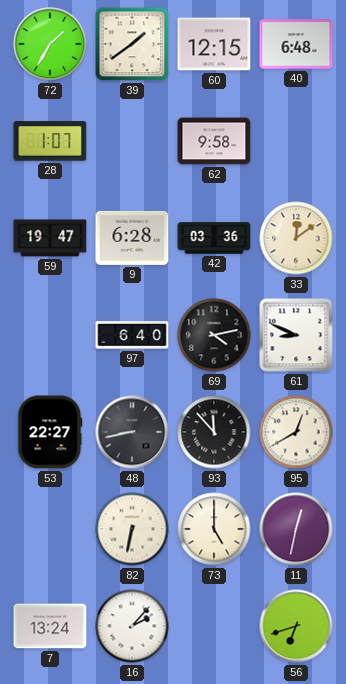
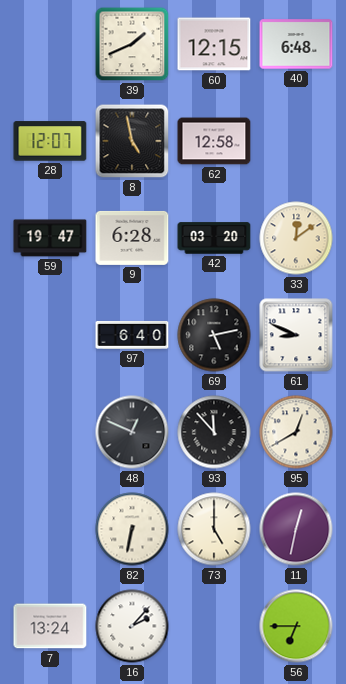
72: 1:35 -> none (50, 44)
39: 1:39 -> 1:41 (132, 44)
28: 1:07 -> 12:07 (50, 141)
8: none -> 4:58 (132, 141)
62: 9:58 -> 12:58 (214, 141)
42: 03:36 -> 03:20 (214, 238)
69: 4:13 -> 5:13 (214, 335)
53: 22:27 -> none (50, 432)
48: 8:43 -> 12:49 (132, 432)
56: 6:42 -> 6:45 (296, 626)
